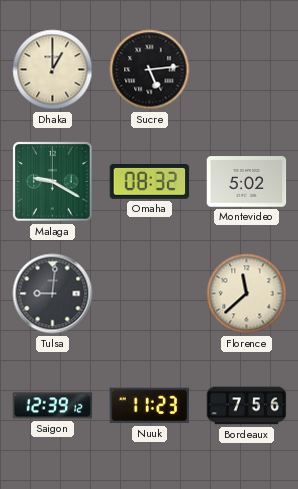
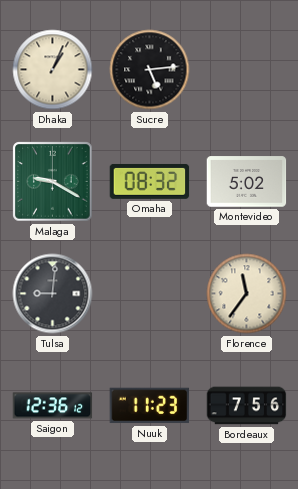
Dhaka: 1:00 -> 1:04 (53, 70)
Florence: 11:38 -> 11:36 (247, 294)
Saigon: 12:39 -> 12:36 (53, 406)
